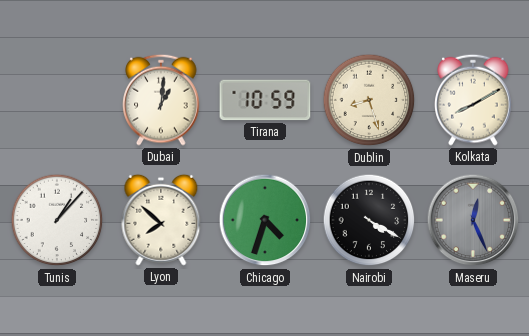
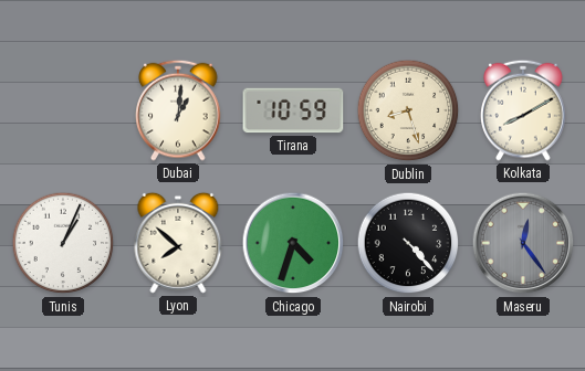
Tunis: 1:07 -> 1:04 (63, 243)
Nairobi: 4:20 -> 4:23 (408, 243)
Maseru: 12:26 -> 12:24 (523, 243)
